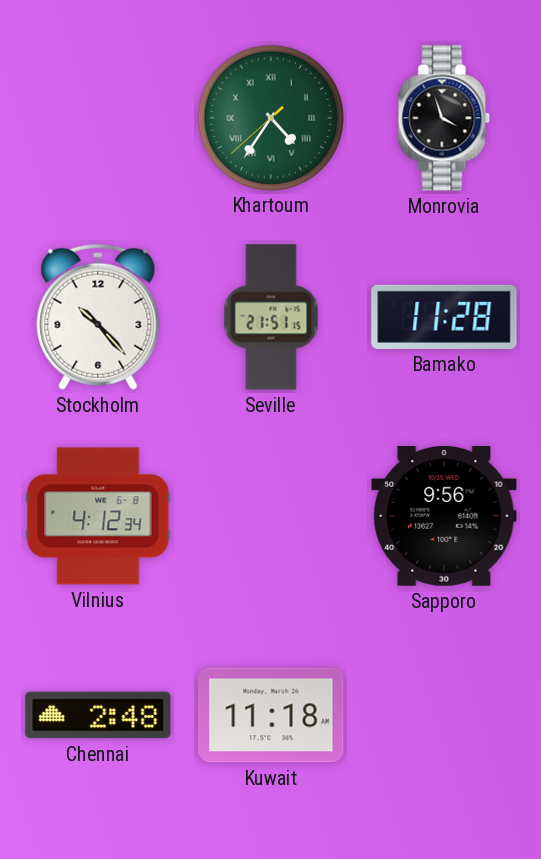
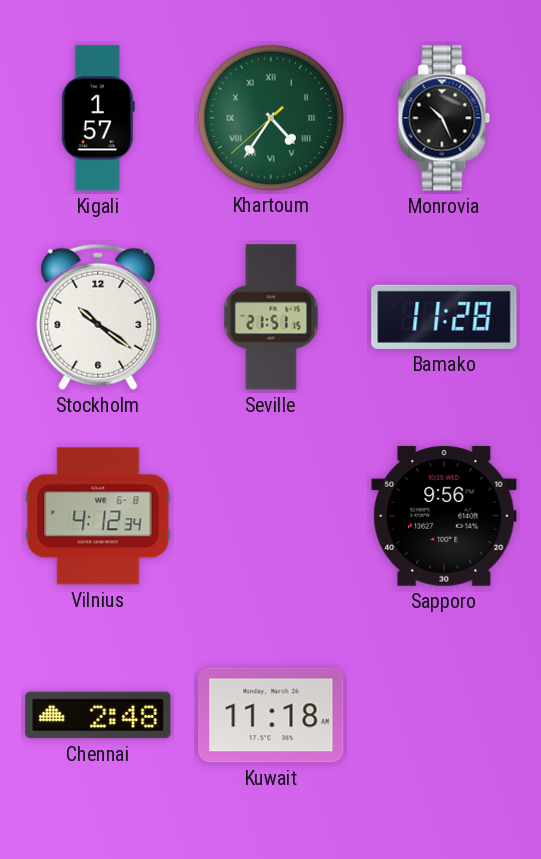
Kigali: none -> 1:57 (98, 118)
Monrovia: 3:57 -> 10:26 (444, 118)
Stockholm: 10:23 -> 10:21 (98, 317)
